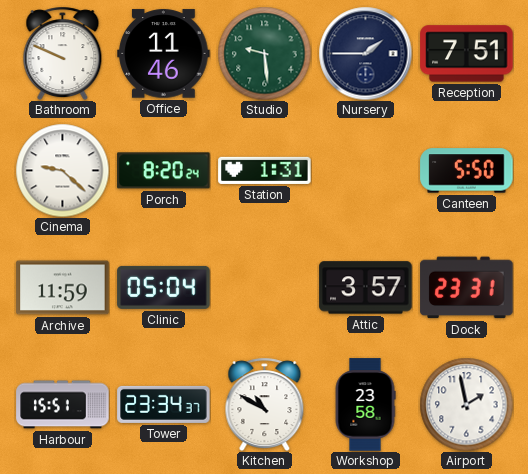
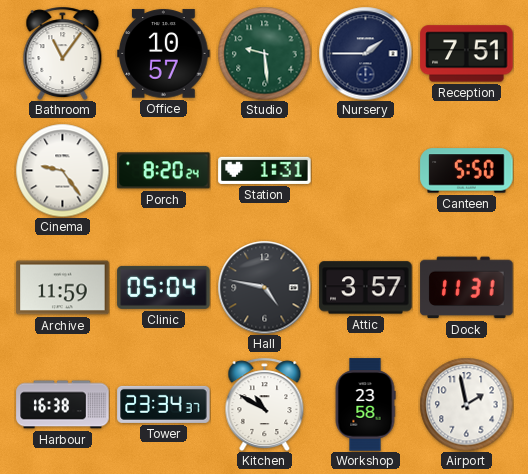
Bathroom: 9:49 -> 11:06 (63, 53)
Office: 11:46 -> 10:57 (164, 54)
Cinema: 9:22 -> 9:24 (62, 170)
Hall: none -> 4:47 (264, 287)
Dock: 23:31 -> 11:31 (467, 288)
Harbour: 15:51 -> 16:38 (63, 405)
